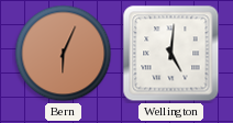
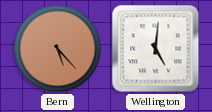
Bern: 6:04 -> 5:23 (58, 49)
